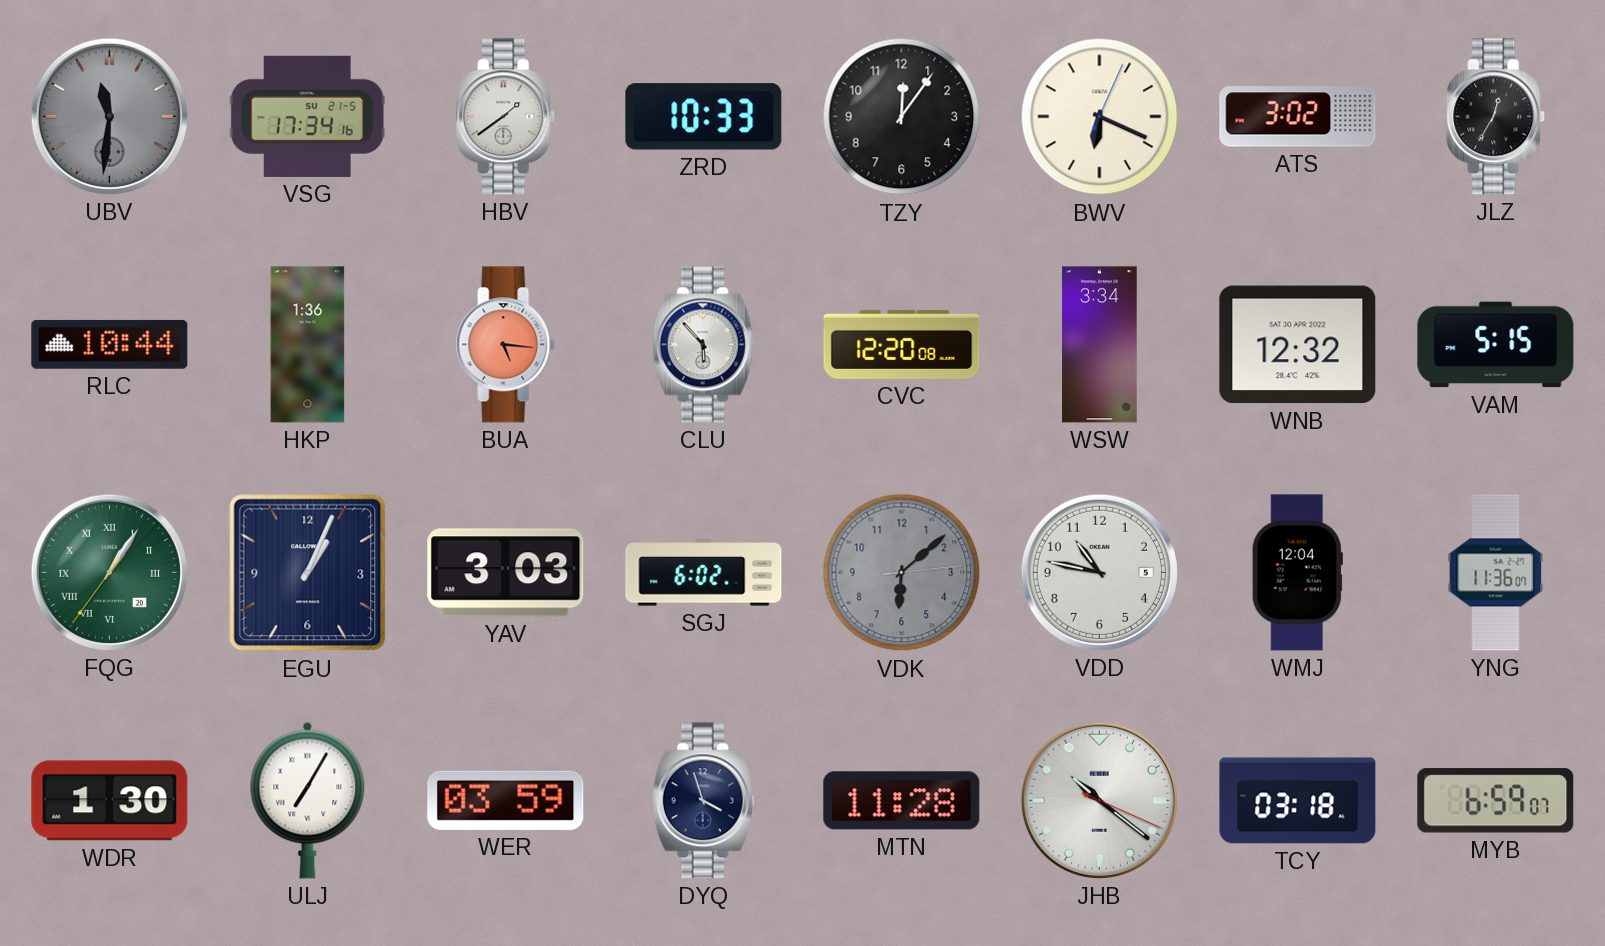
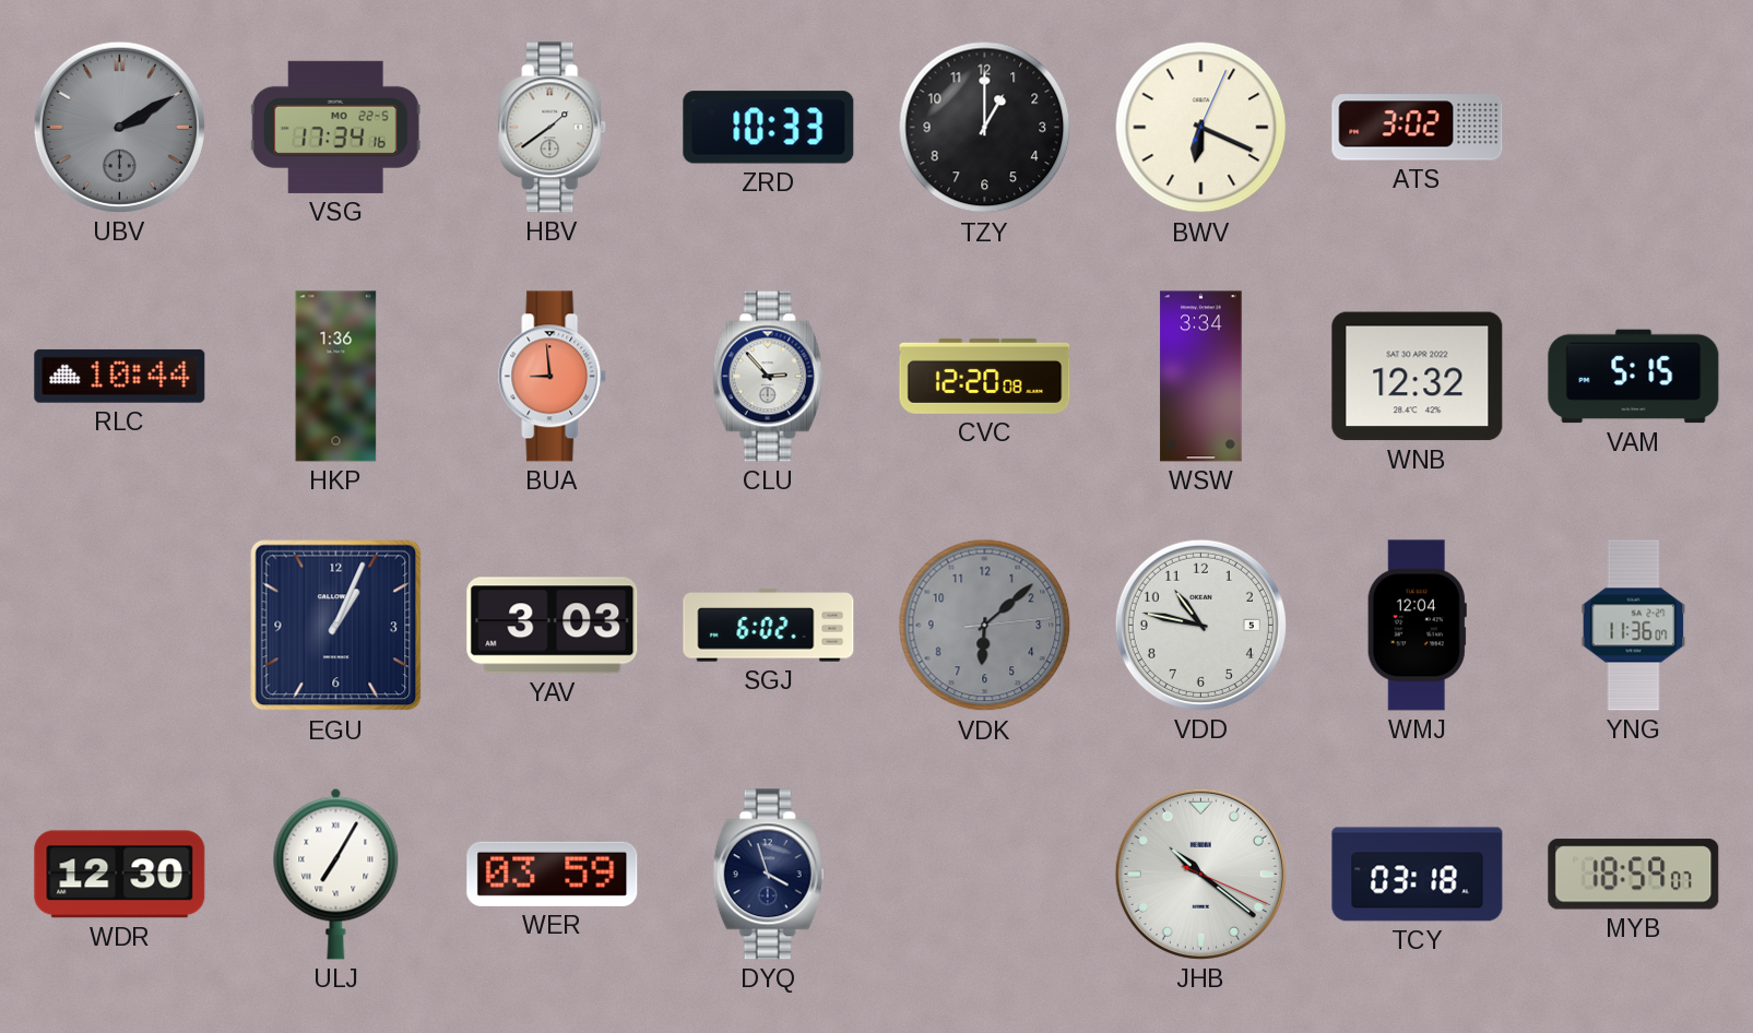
UBV: 11:31 -> 2:10 (119, 127)
VSG date: SU 21-5 -> MO 22-5 (335, 127)
TZY: 12:06 -> 1:00 (985, 128)
JLZ: 12:35 -> none (1496, 117)
BUA: 5:16 -> 8:59 (553, 377)
CLU: 5:53 -> 2:53 (769, 377)
FQG: 1:05 -> none (109, 572)
WDR: 1:30 -> 12:30 (120, 875)
MTN: 11:28 -> none (902, 801)
MYB: 6:59 -> 18:59 (1634, 875)
